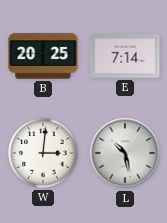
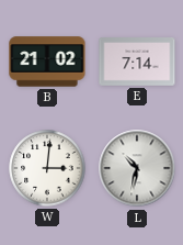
B: 20:25 -> 21:02 (47, 62)
L: 10:28 -> 10:32 (137, 168)
